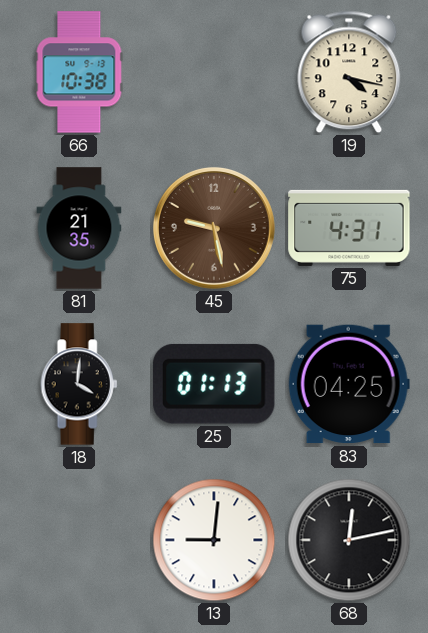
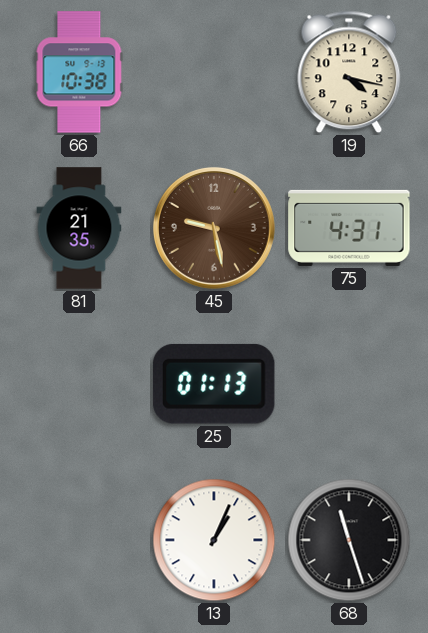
18: 4:01 -> none (79, 384)
83: 04:25 -> none (349, 384)
13: 9:01 -> 1:04 (214, 540)
68: 12:13 -> 11:27 (349, 540)
